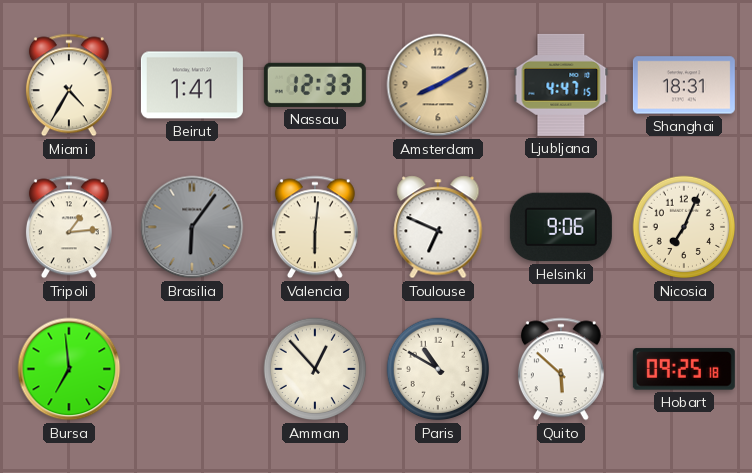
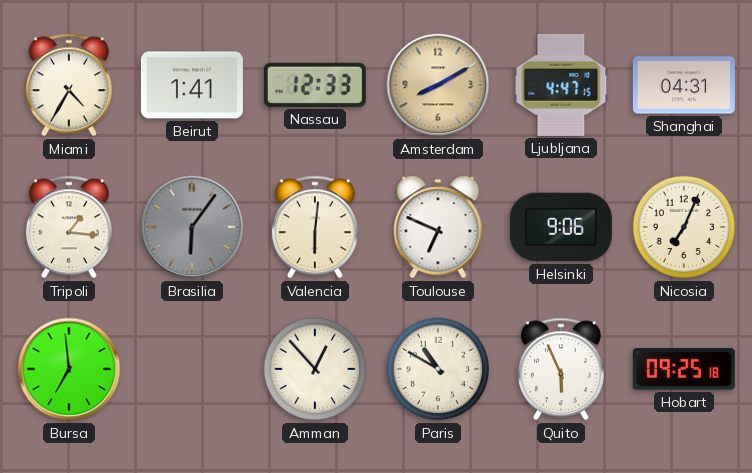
Shanghai: 18:31 -> 04:31 (684, 85)
Tripoli: 1:14 -> 1:16 (69, 227)
Quito: 5:52 -> 5:56 (561, 369)
